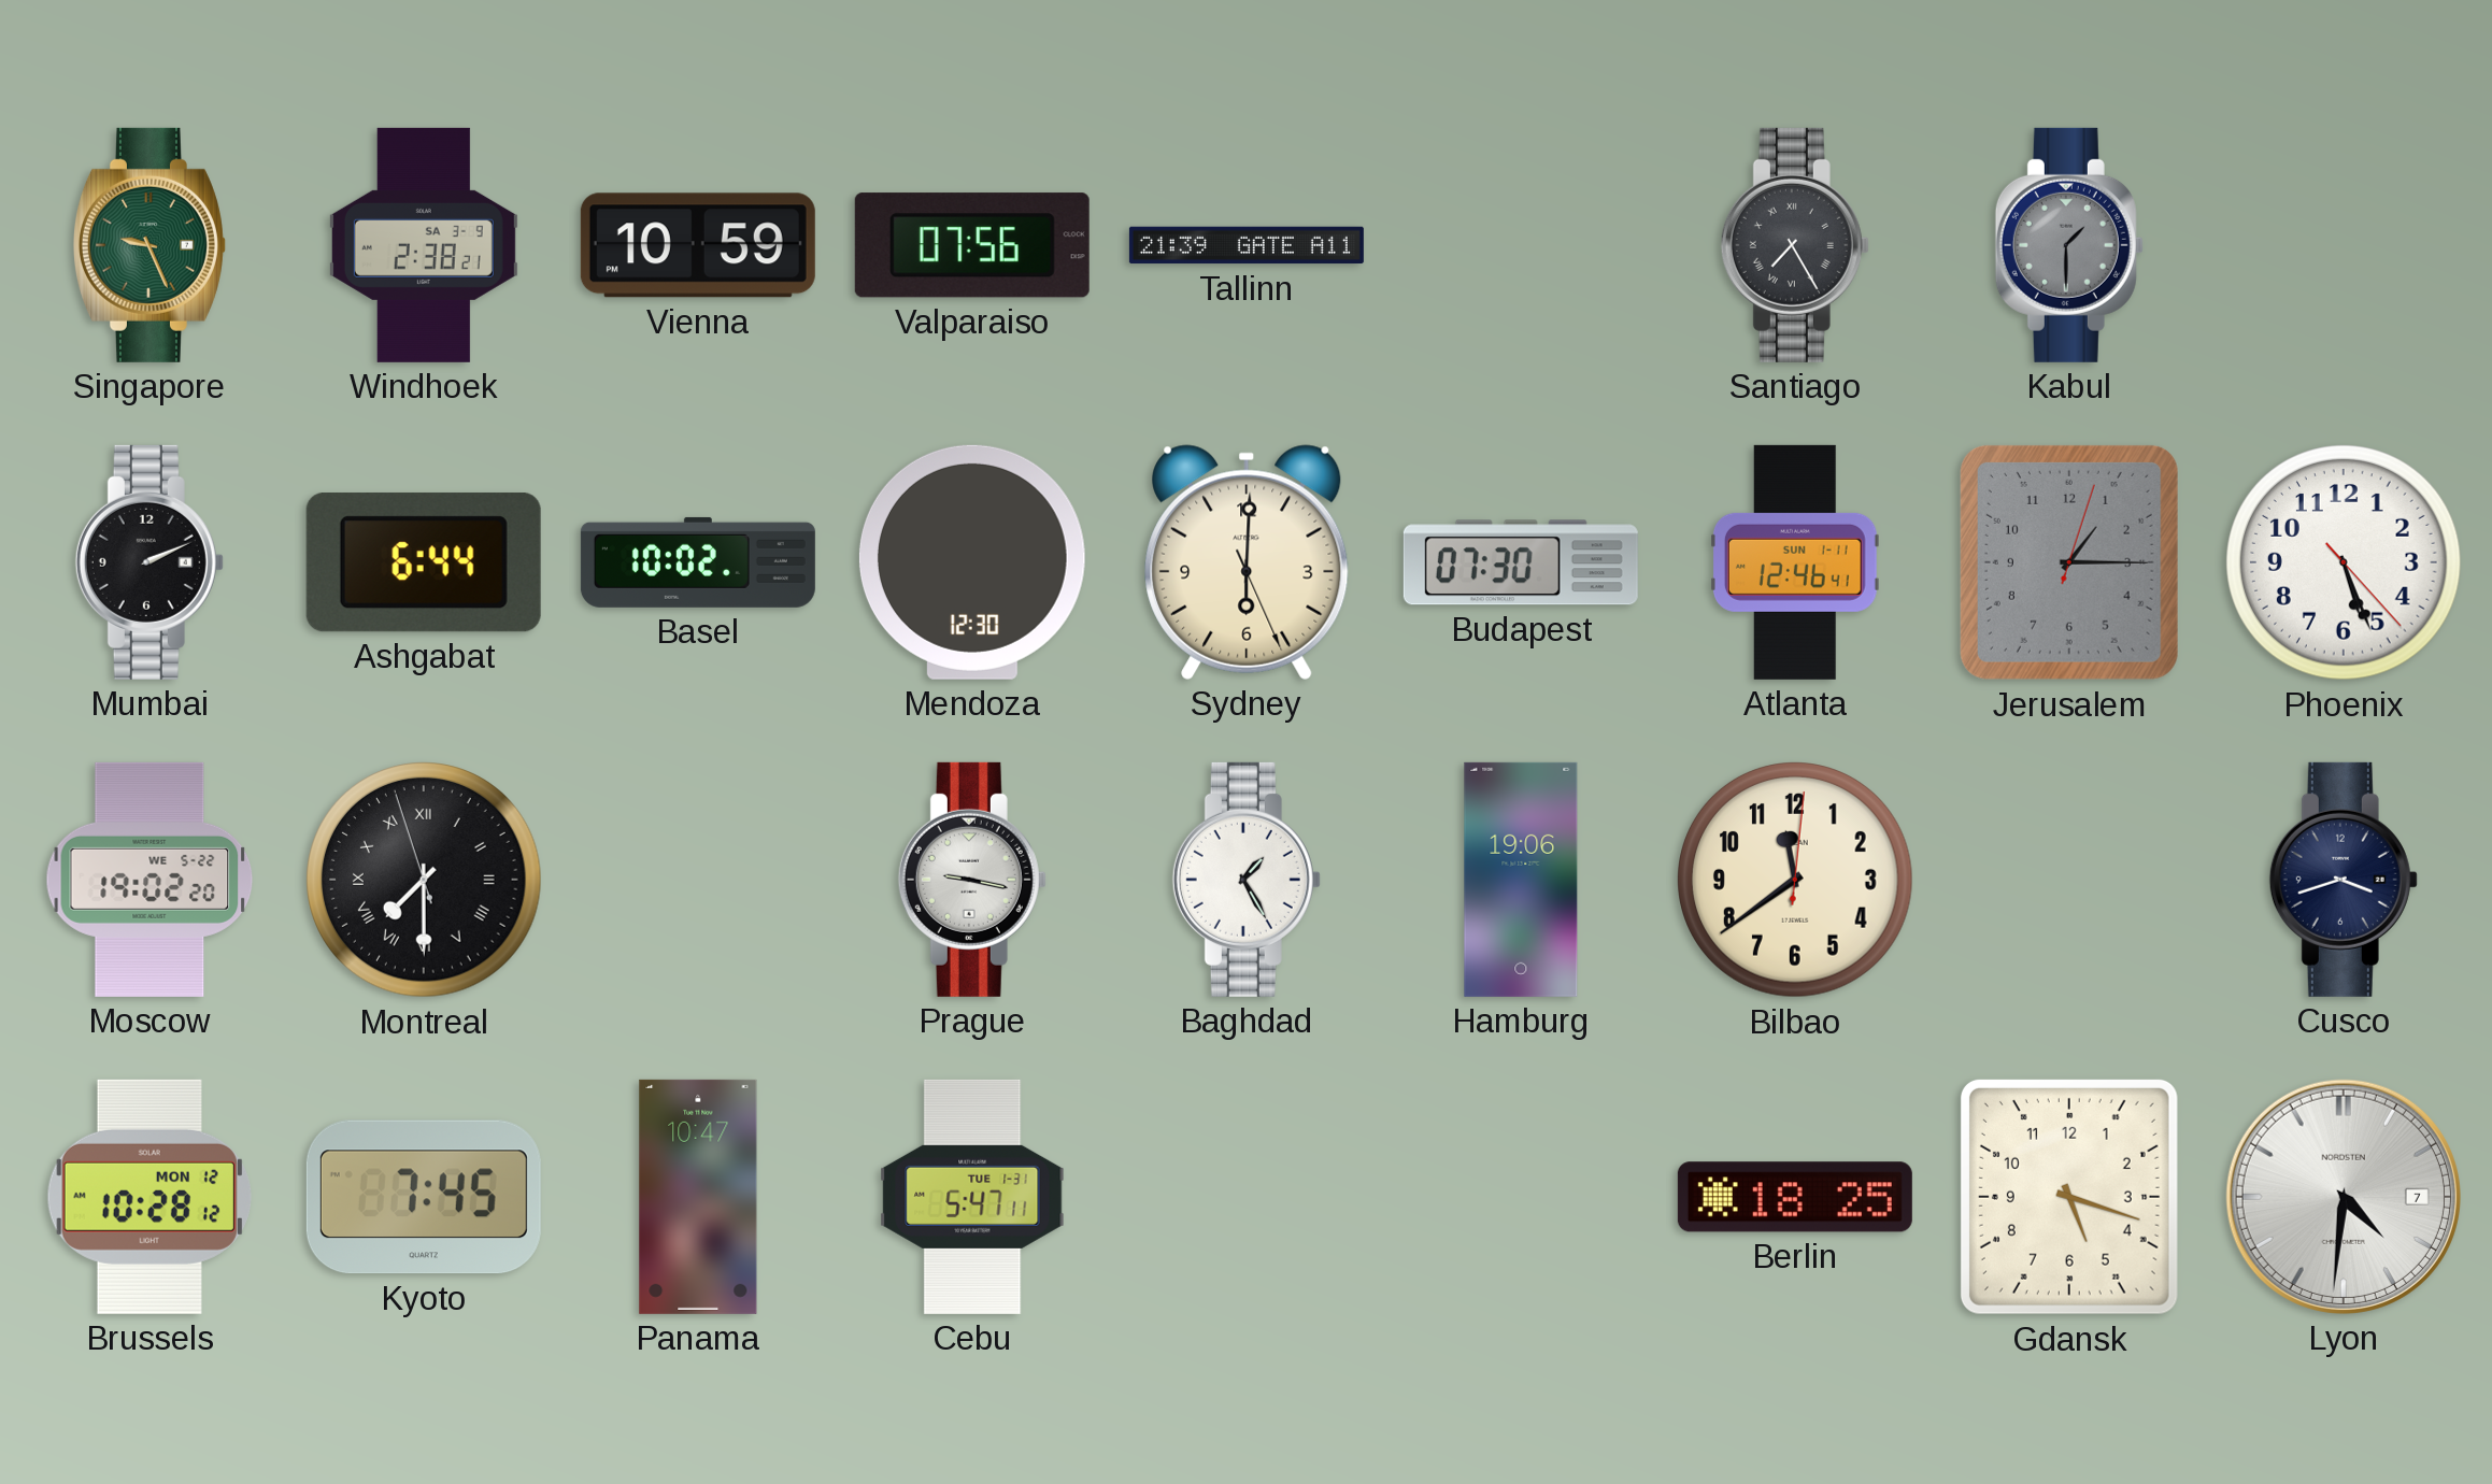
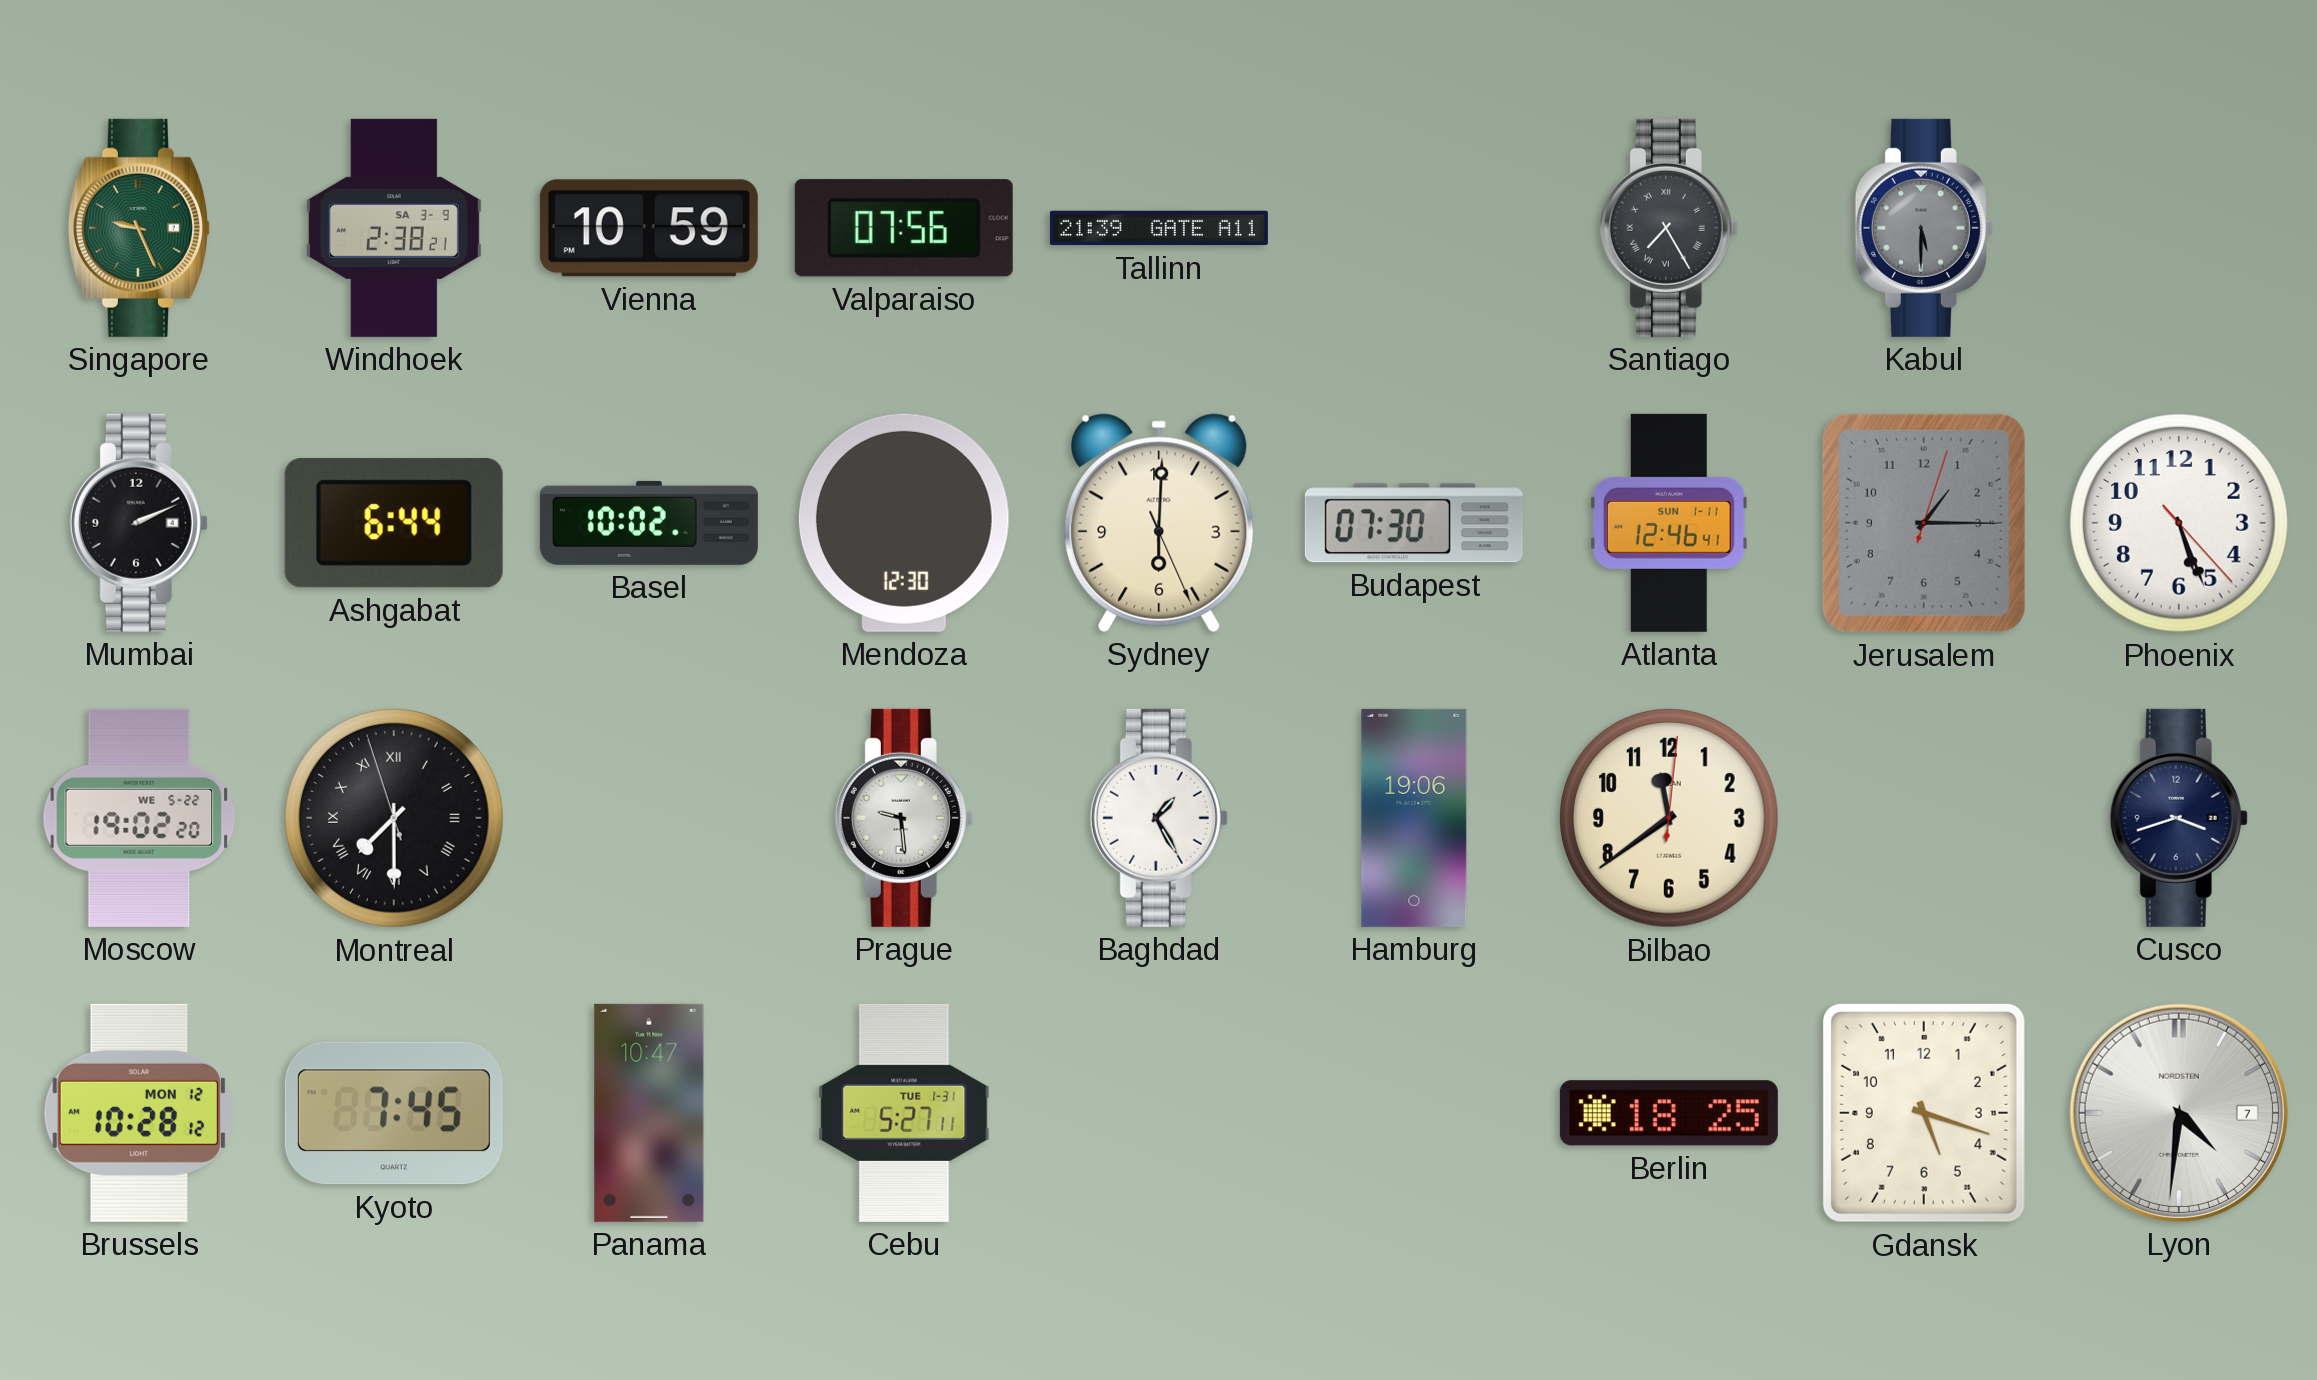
Kabul: 1:30 -> 5:30 (1924, 228)
Prague: 9:17 -> 9:29 (904, 818)
Cebu: 5:47 -> 5:27 (904, 1113)
